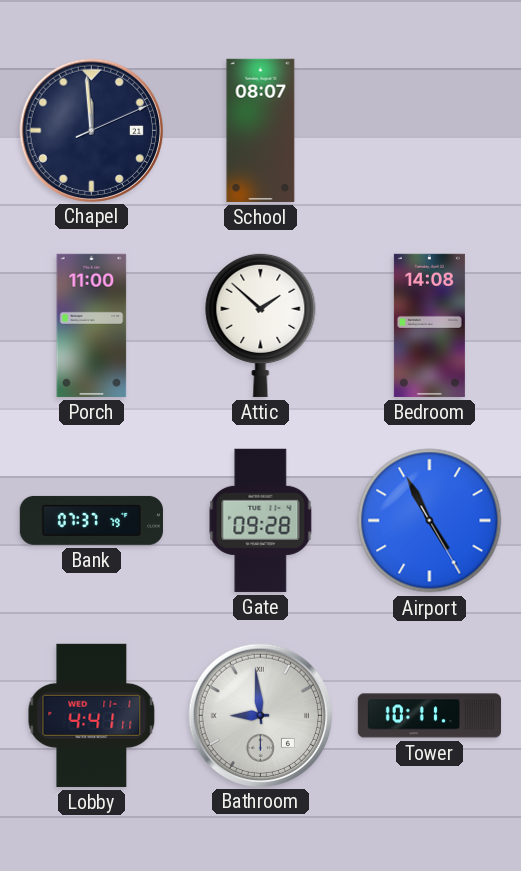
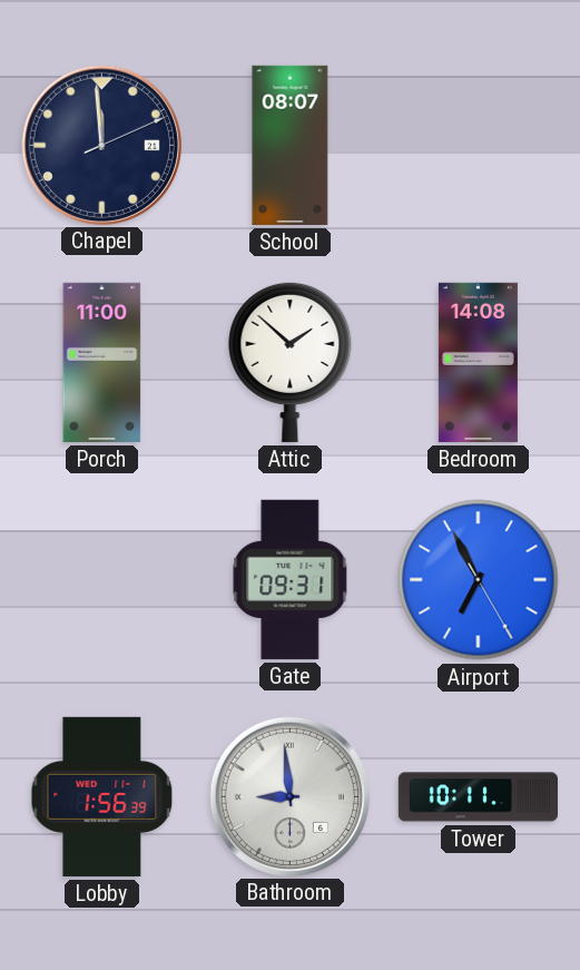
Bank: 07:37 -> none (91, 520)
Gate: 09:28 -> 09:31 (291, 579)
Airport: 4:55 -> 6:55 (479, 580)
Lobby: 4:41 -> 1:56 (102, 796)
